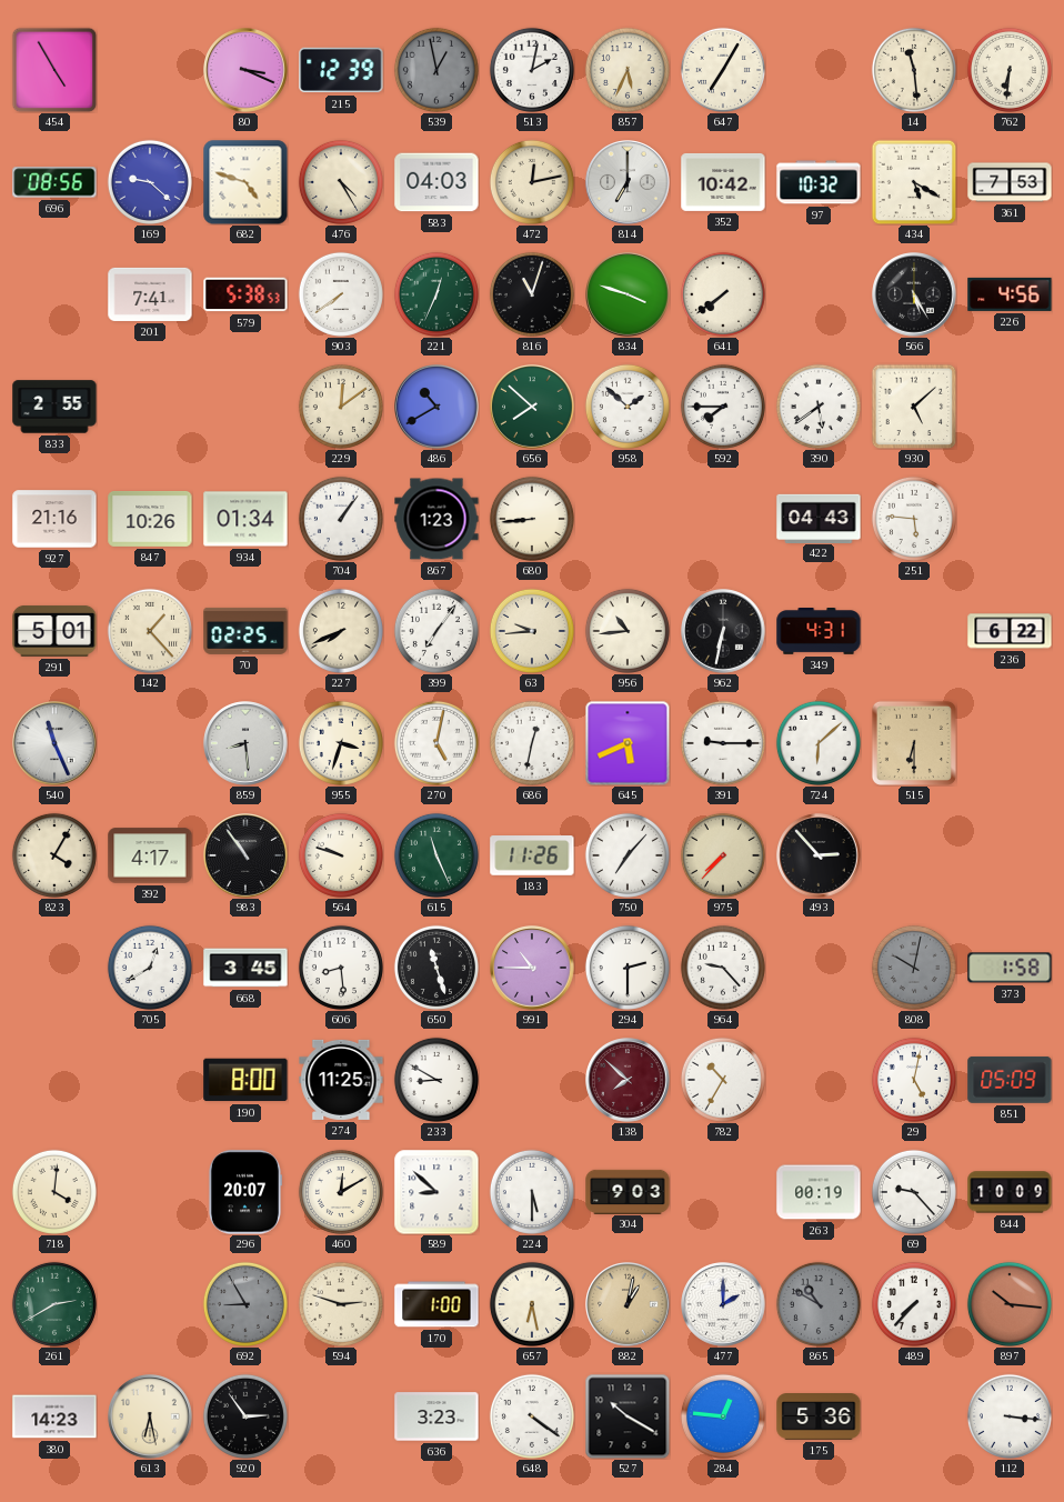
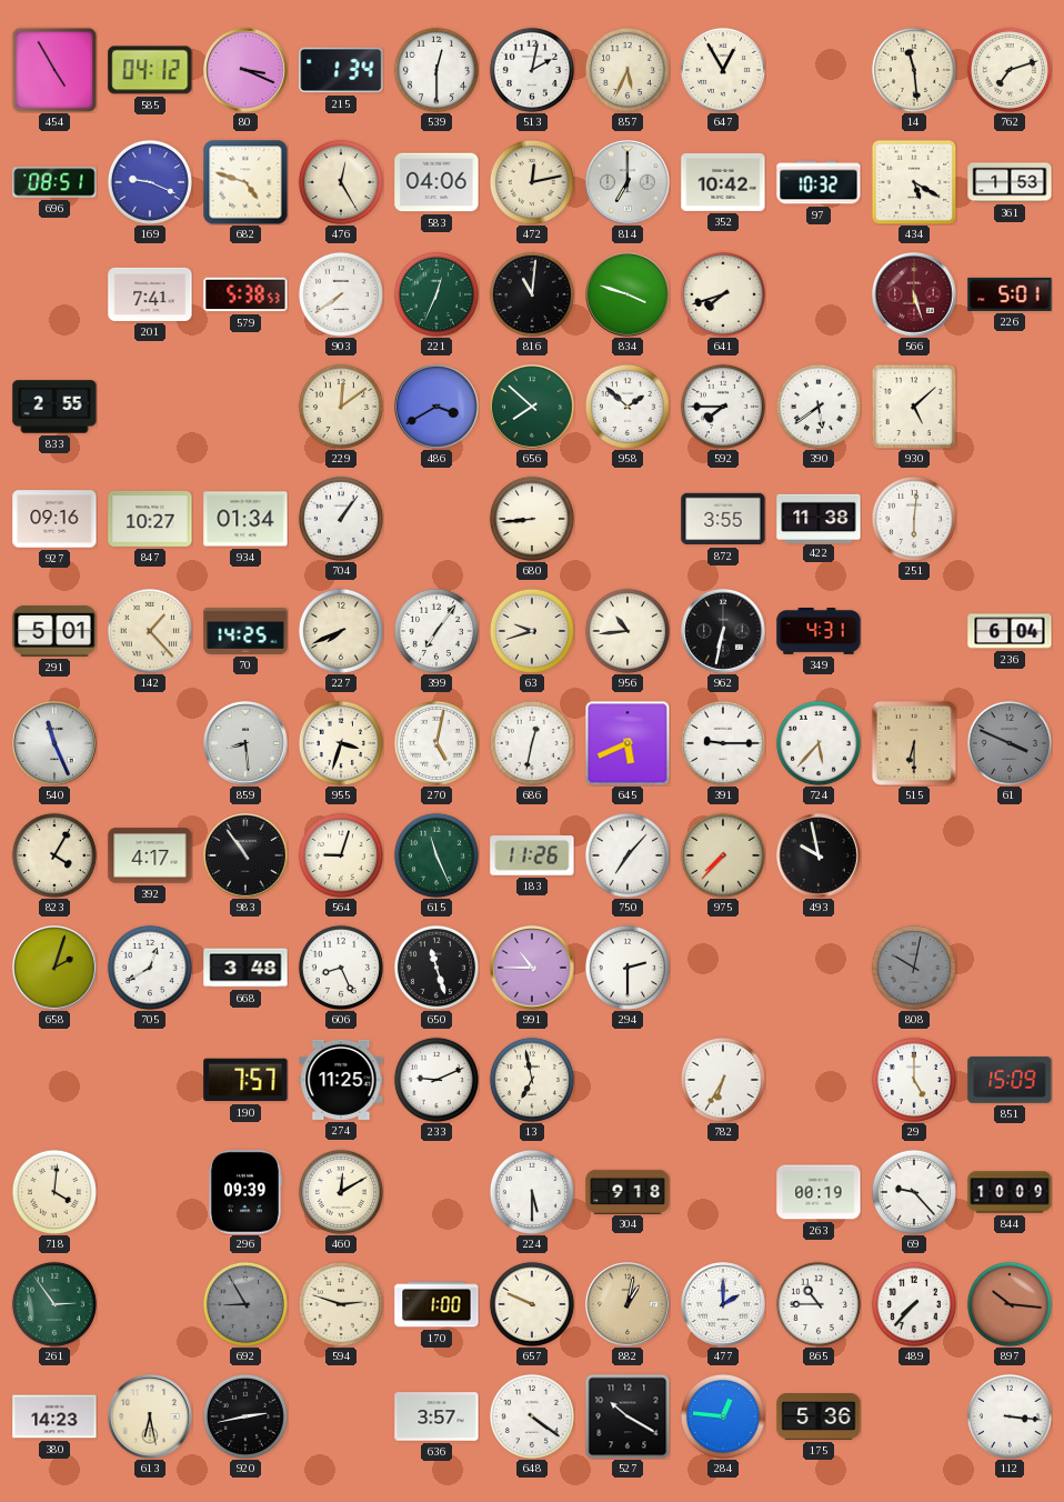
585: none -> 04:12 (150, 70)
215: 12:39 -> 1:34 (341, 70)
539: 12:58 -> 12:30 (436, 70)
539 dial: grey -> white (436, 70)
647: 7:05 -> 12:55 (723, 70)
762: 6:31 -> 7:12 (1010, 70)
696: 08:56 -> 08:51 (54, 182)
169: 9:22 -> 9:19 (150, 182)
476: 4:25 -> 12:25 (341, 182)
583: 04:03 -> 04:06 (436, 182)
361: 7:53 -> 1:53 (1010, 182)
816: 11:03 -> 11:01 (532, 294)
641: 7:39 -> 7:42 (723, 294)
566: 5:25 -> 5:27 (914, 294)
566 dial: black -> burgundy (914, 294)
226: 4:56 -> 5:01 (1010, 294)
486: 10:40 -> 3:40 (436, 407)
927: 21:16 -> 09:16 (54, 519)
847: 10:26 -> 10:27 (150, 519)
867: 1:23 -> none (436, 519)
872: none -> 3:55 (723, 519)
422: 04:43 -> 11:38 (819, 518)
251: 5:46 -> 6:01 (914, 519)
70: 02:25 -> 14:25 (245, 631)
63: 9:44 -> 9:42 (532, 631)
236: 6:22 -> 6:04 (1010, 631)
724: 6:08 -> 5:37 (819, 743)
61: none -> 3:49 (1010, 743)
564: 9:48 -> 9:03 (341, 855)
493: 2:53 -> 9:58 (819, 855)
658: none -> 2:03 (54, 968)
668: 3:45 -> 3:48 (245, 968)
606: 8:29 -> 8:26 (341, 968)
964: 9:23 -> none (723, 968)
373: 1:58 -> none (1010, 968)
190: 8:00 -> 7:57 (245, 1080)
233: 8:50 -> 9:11 (436, 1080)
13: none -> 6:58 (532, 1080)
138: 7:52 -> none (628, 1080)
782: 10:35 -> 6:35 (723, 1080)
29: 5:02 -> 5:00 (914, 1080)
851: 05:09 -> 15:09 (1010, 1080)
296: 20:07 -> 09:39 (244, 1192)
589: 8:52 -> none (436, 1192)
304: 9:03 -> 9:18 (628, 1191)
261: 2:40 -> 2:54 (54, 1304)
657: 6:28 -> 9:49 (532, 1304)
865: 10:50 -> 10:45 (819, 1304)
865 dial: grey -> white (819, 1304)
920: 2:54 -> 2:43 (245, 1416)
636: 3:23 -> 3:57 (436, 1416)
